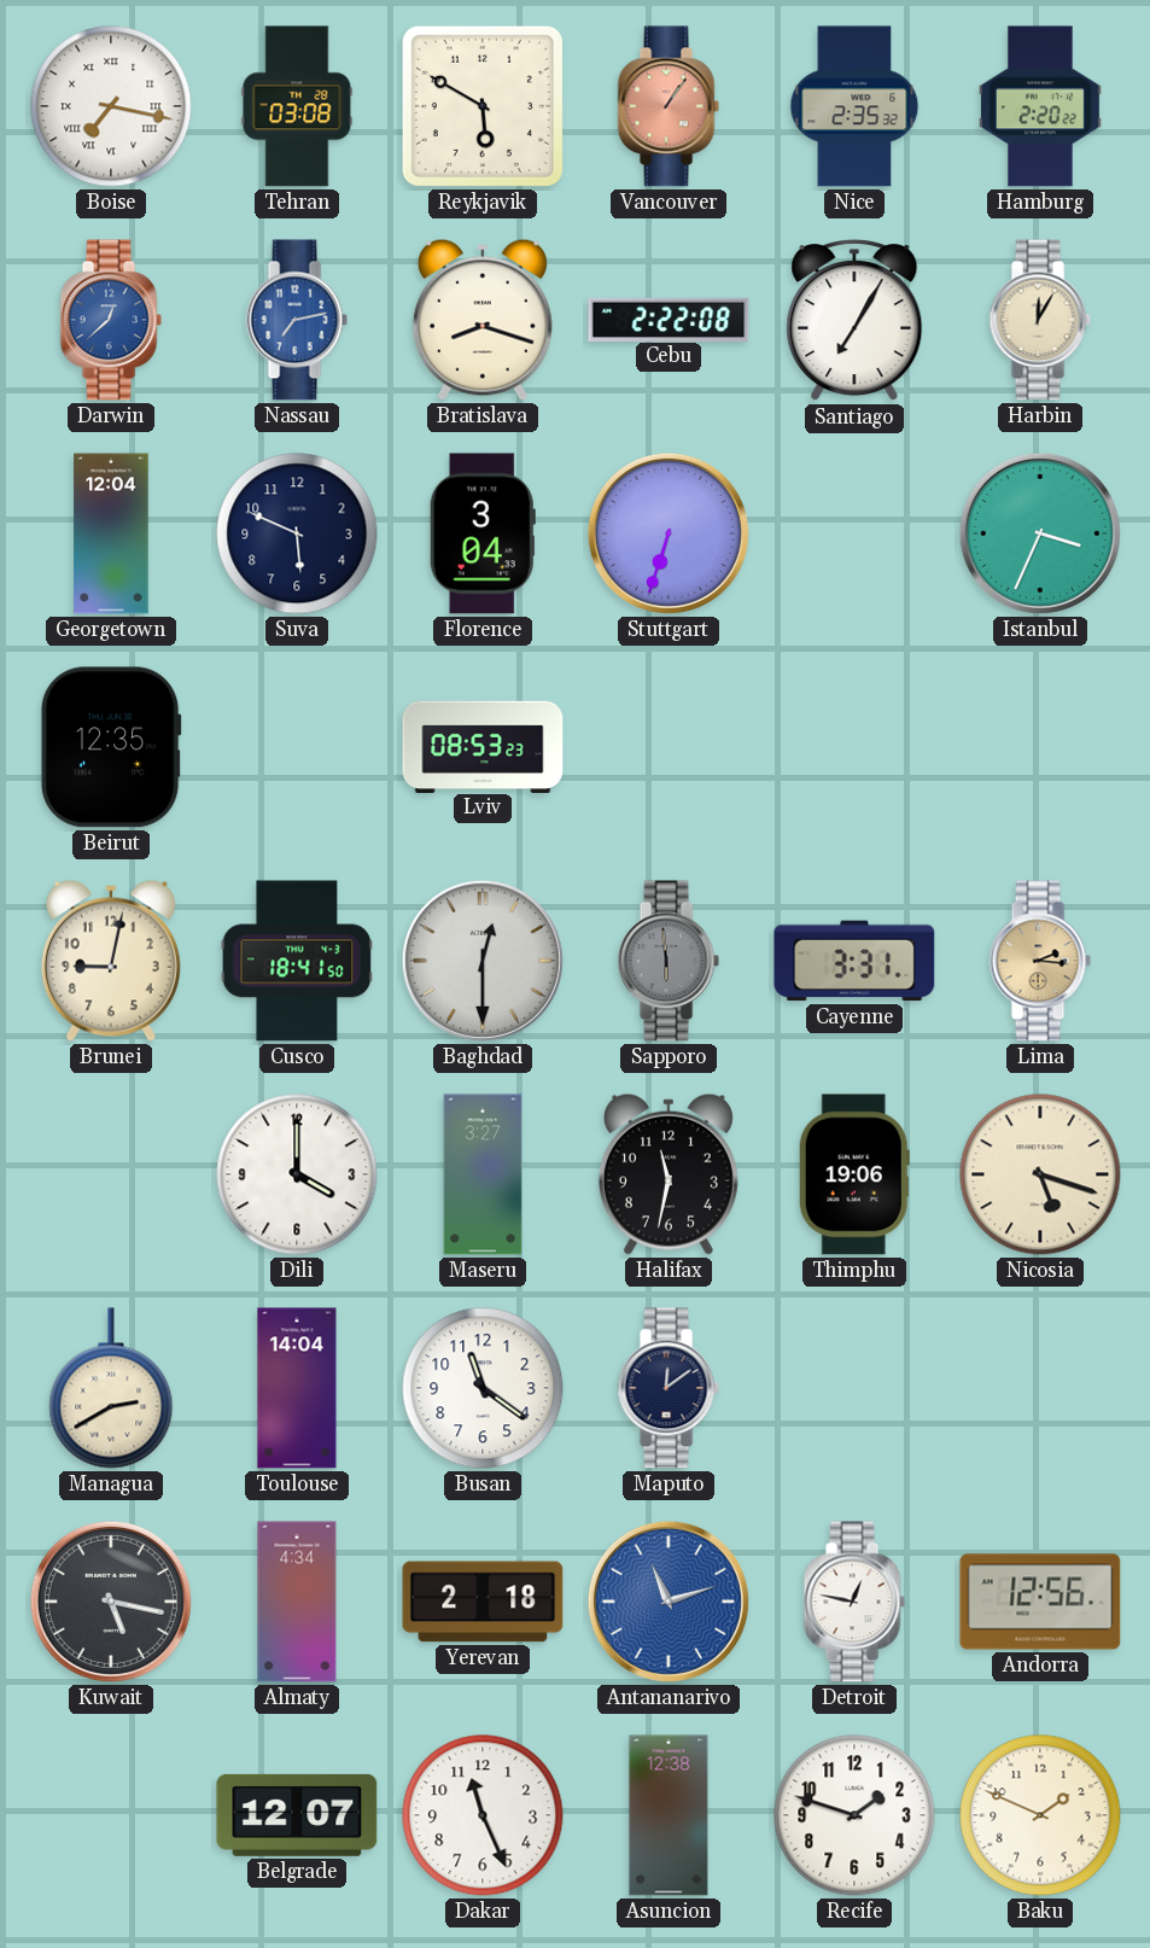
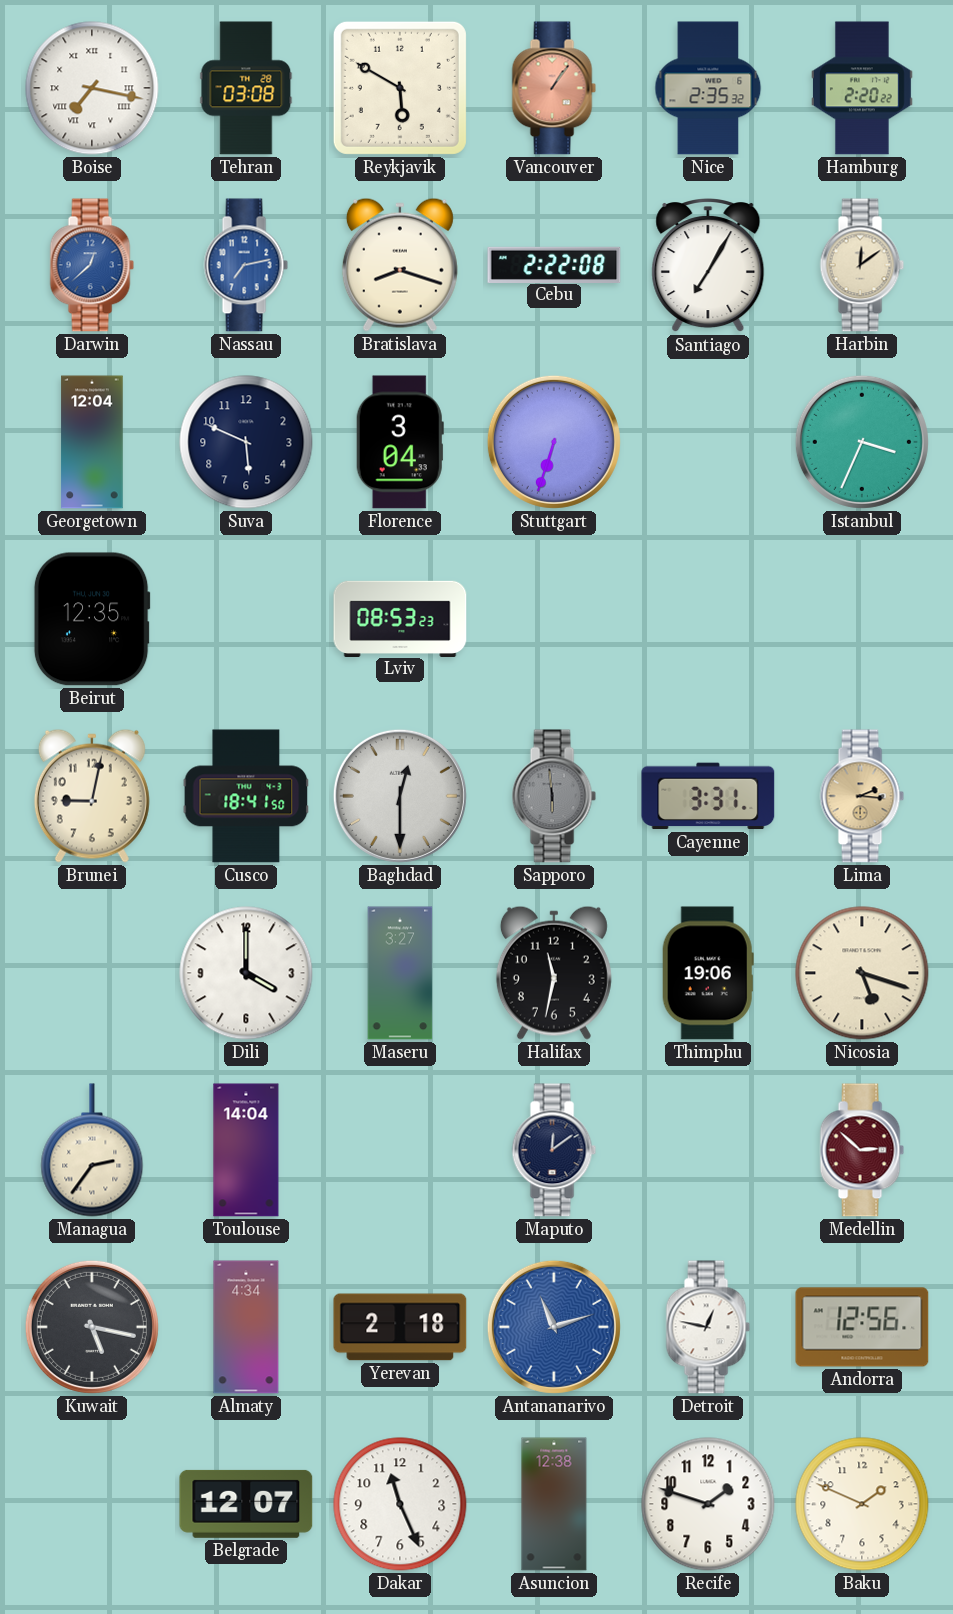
Harbin: 12:05 -> 12:09 (862, 265)
Managua: 2:40 -> 2:36 (92, 1150)
Busan: 11:21 -> none (483, 1388)
Medellin: none -> 2:52 (862, 1150)
